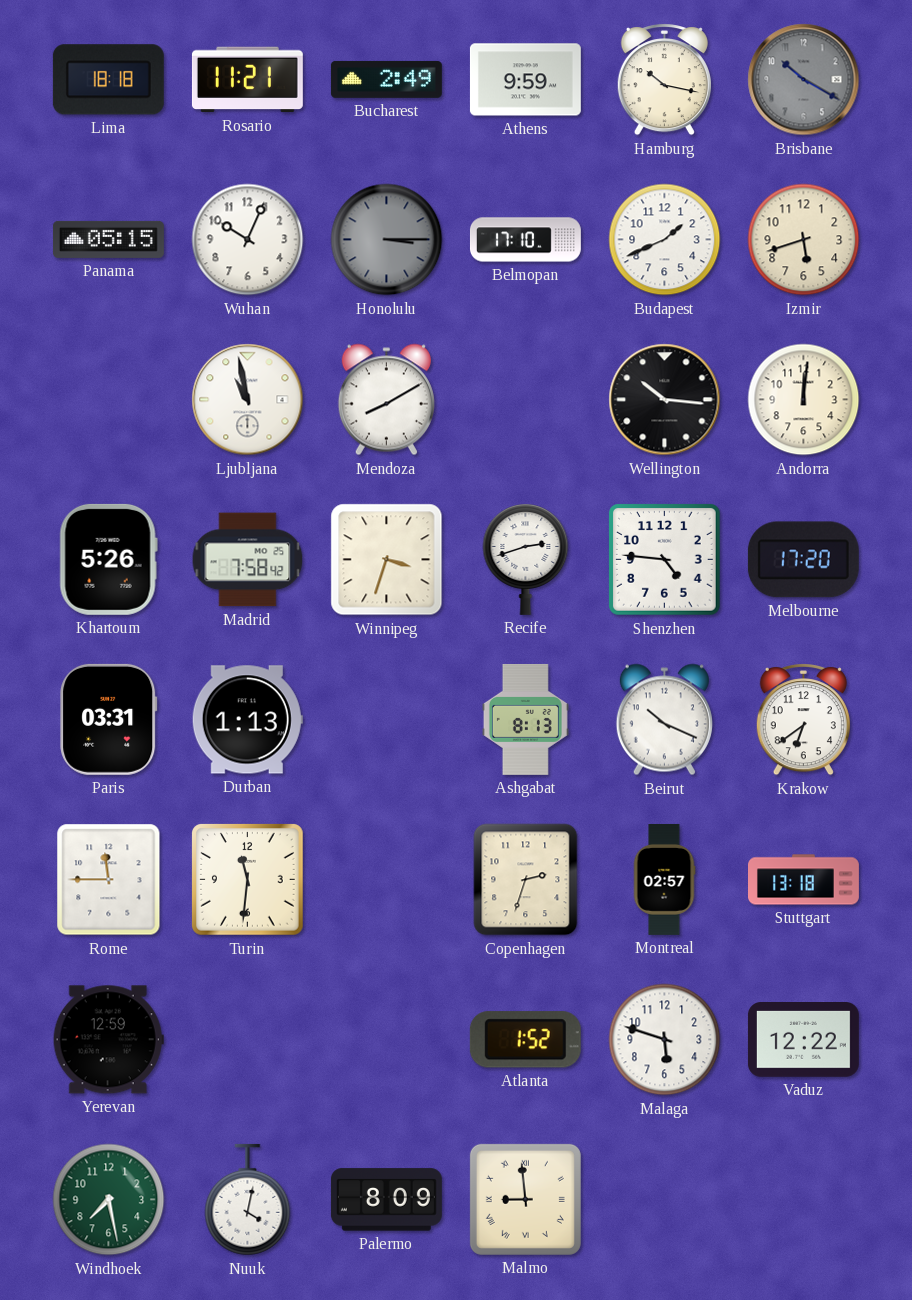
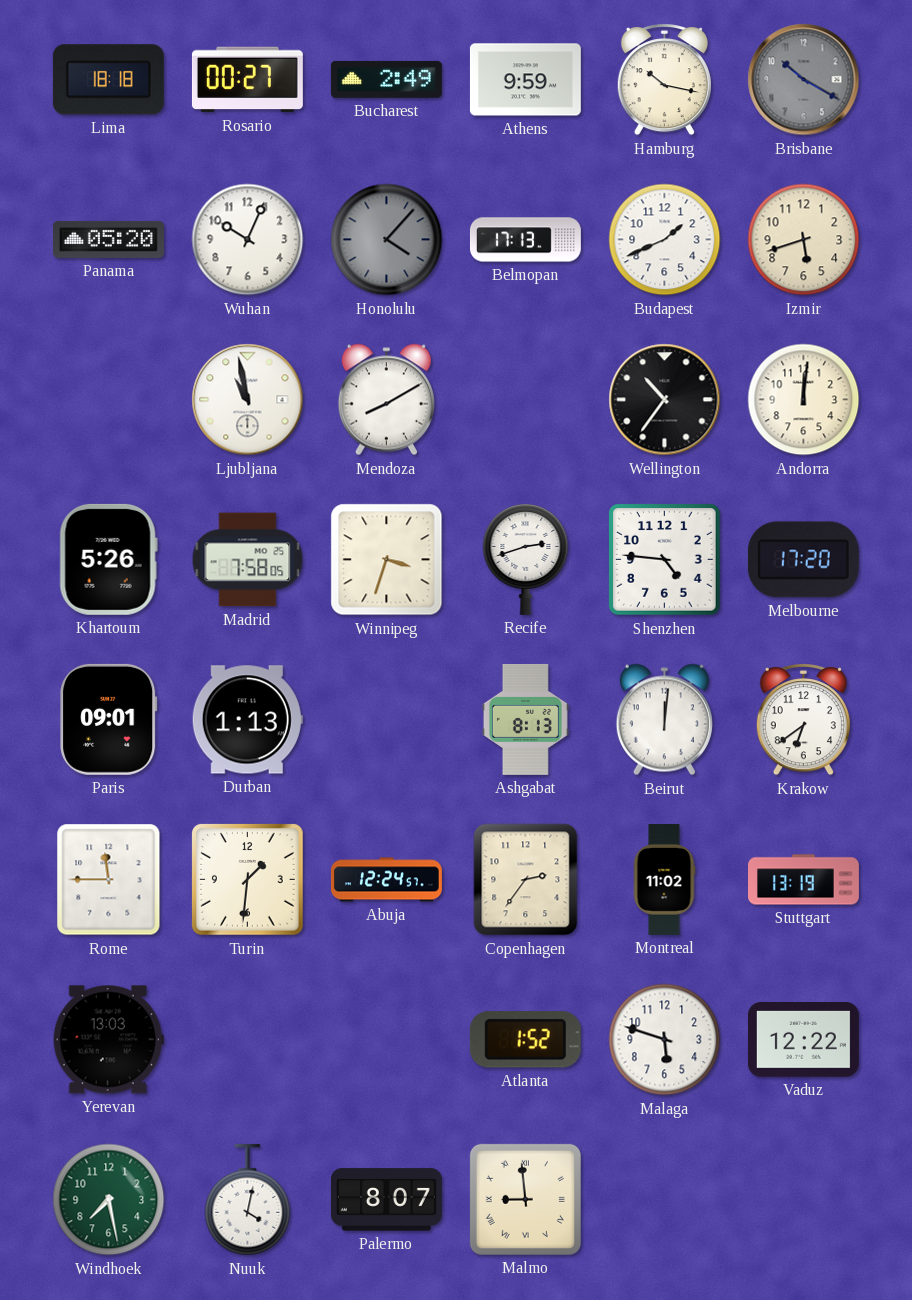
Rosario: 11:21 -> 00:27 (247, 80)
Panama: 05:15 -> 05:20 (108, 239)
Honolulu: 3:15 -> 4:07 (387, 240)
Belmopan: 17:10 -> 17:13 (525, 240)
Wellington: 10:16 -> 10:36 (665, 400)
Madrid: 7:58:42 -> 7:58:05 (248, 560)
Paris: 03:31 -> 09:01 (109, 719)
Beirut: 10:19 -> 12:01 (664, 720)
Turin: 11:31 -> 1:31 (248, 880)
Abuja: none -> 12:24 (387, 880)
Copenhagen: 2:33 -> 2:36 (526, 880)
Montreal: 02:57 -> 11:02 (664, 879)
Stuttgart: 13:18 -> 13:19 (804, 880)
Yerevan: 12:59 -> 13:03 (108, 1040)
Palermo: 8:09 -> 8:07 (386, 1200)
